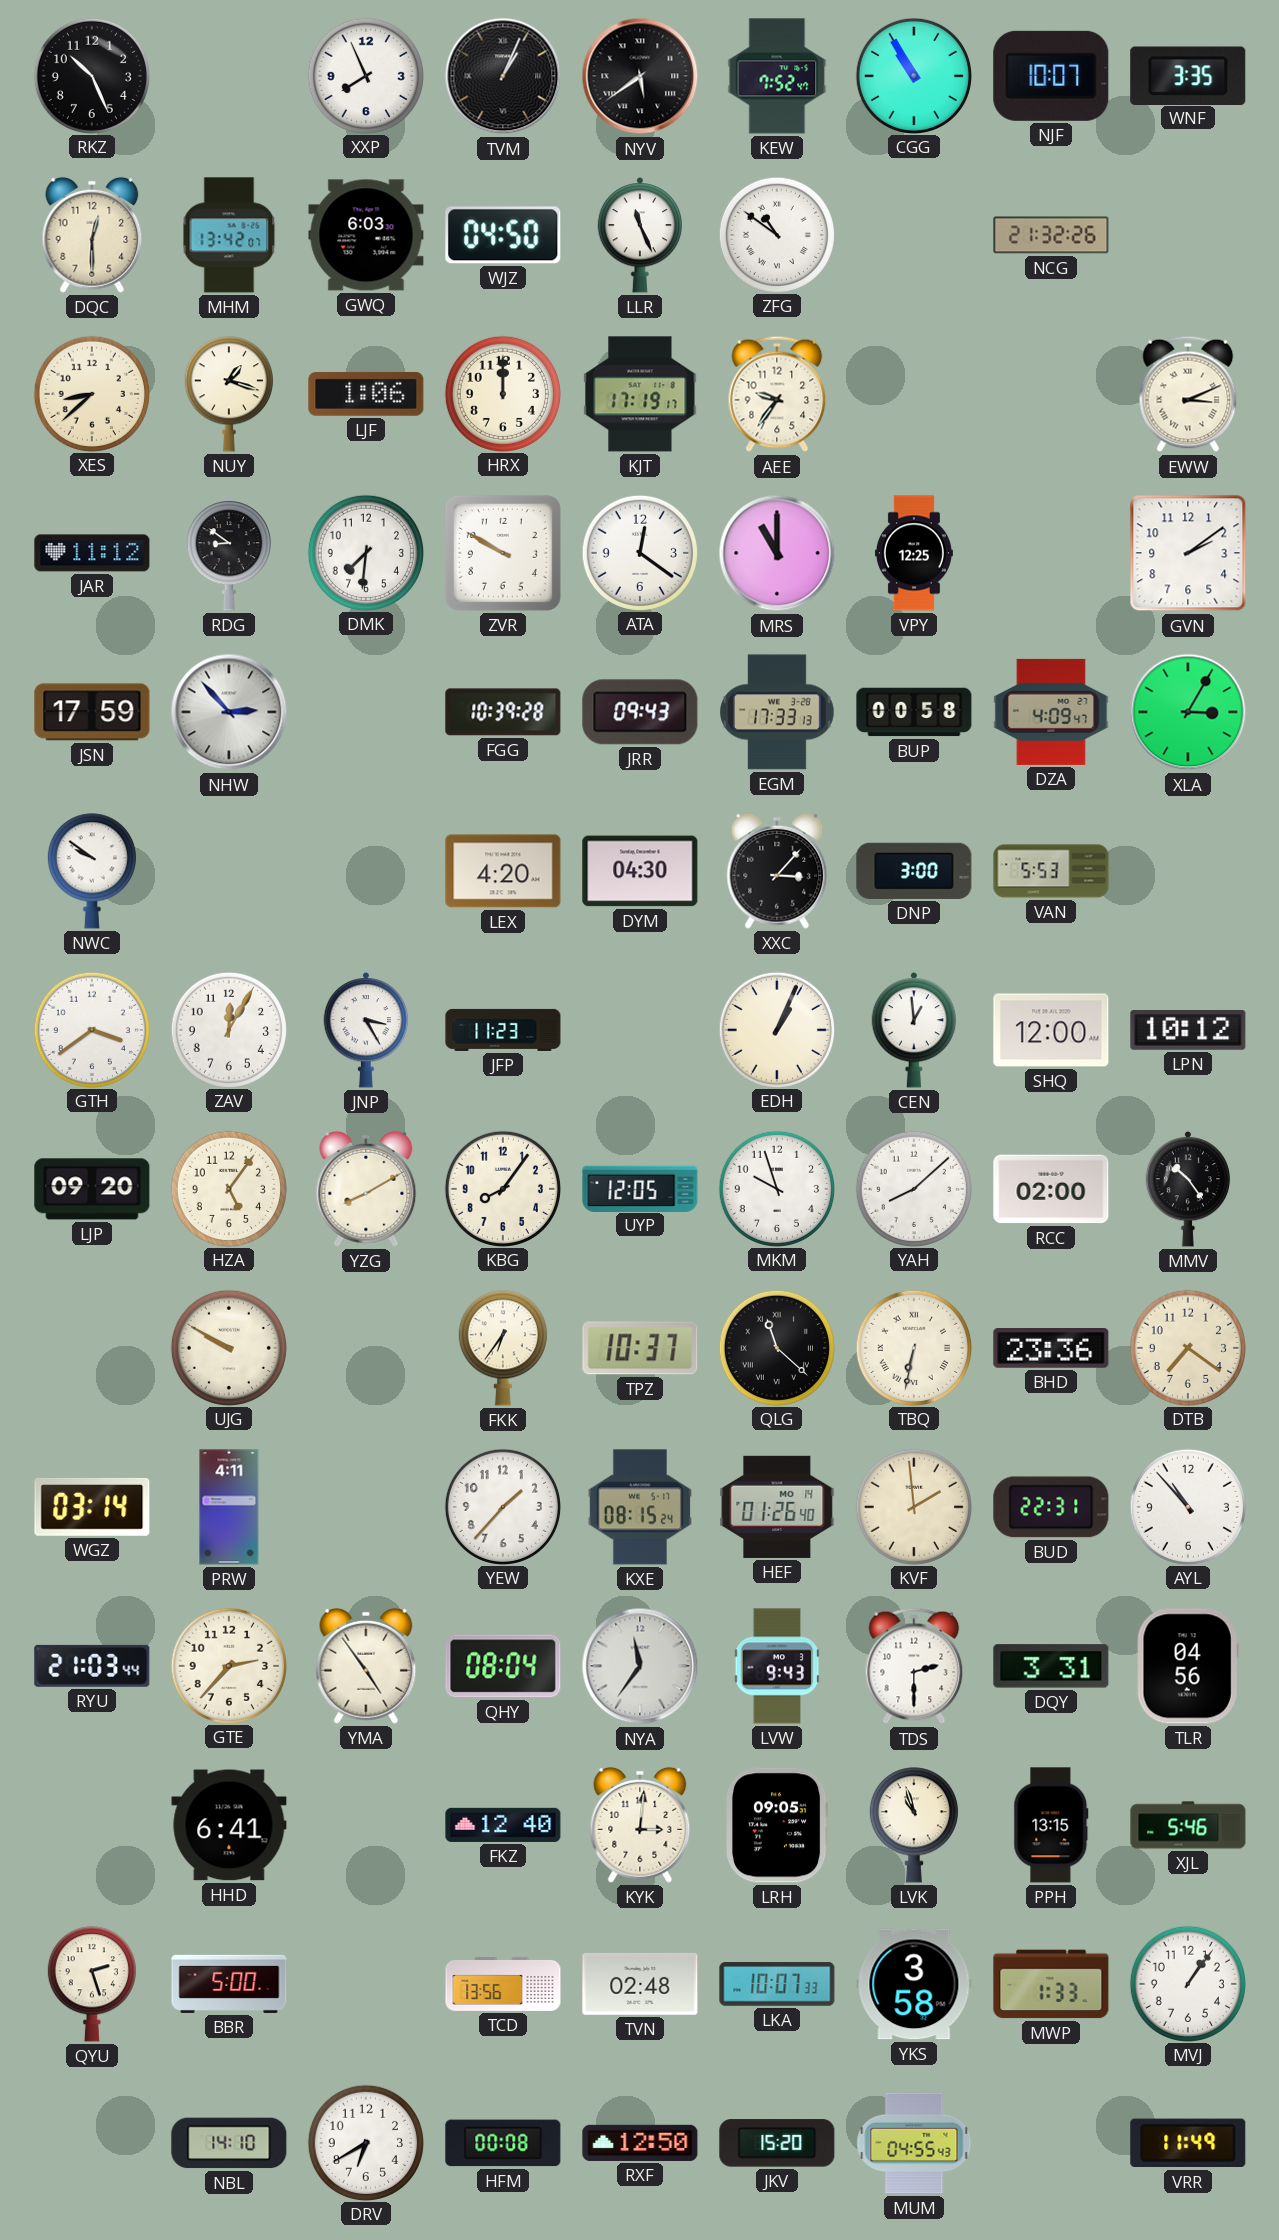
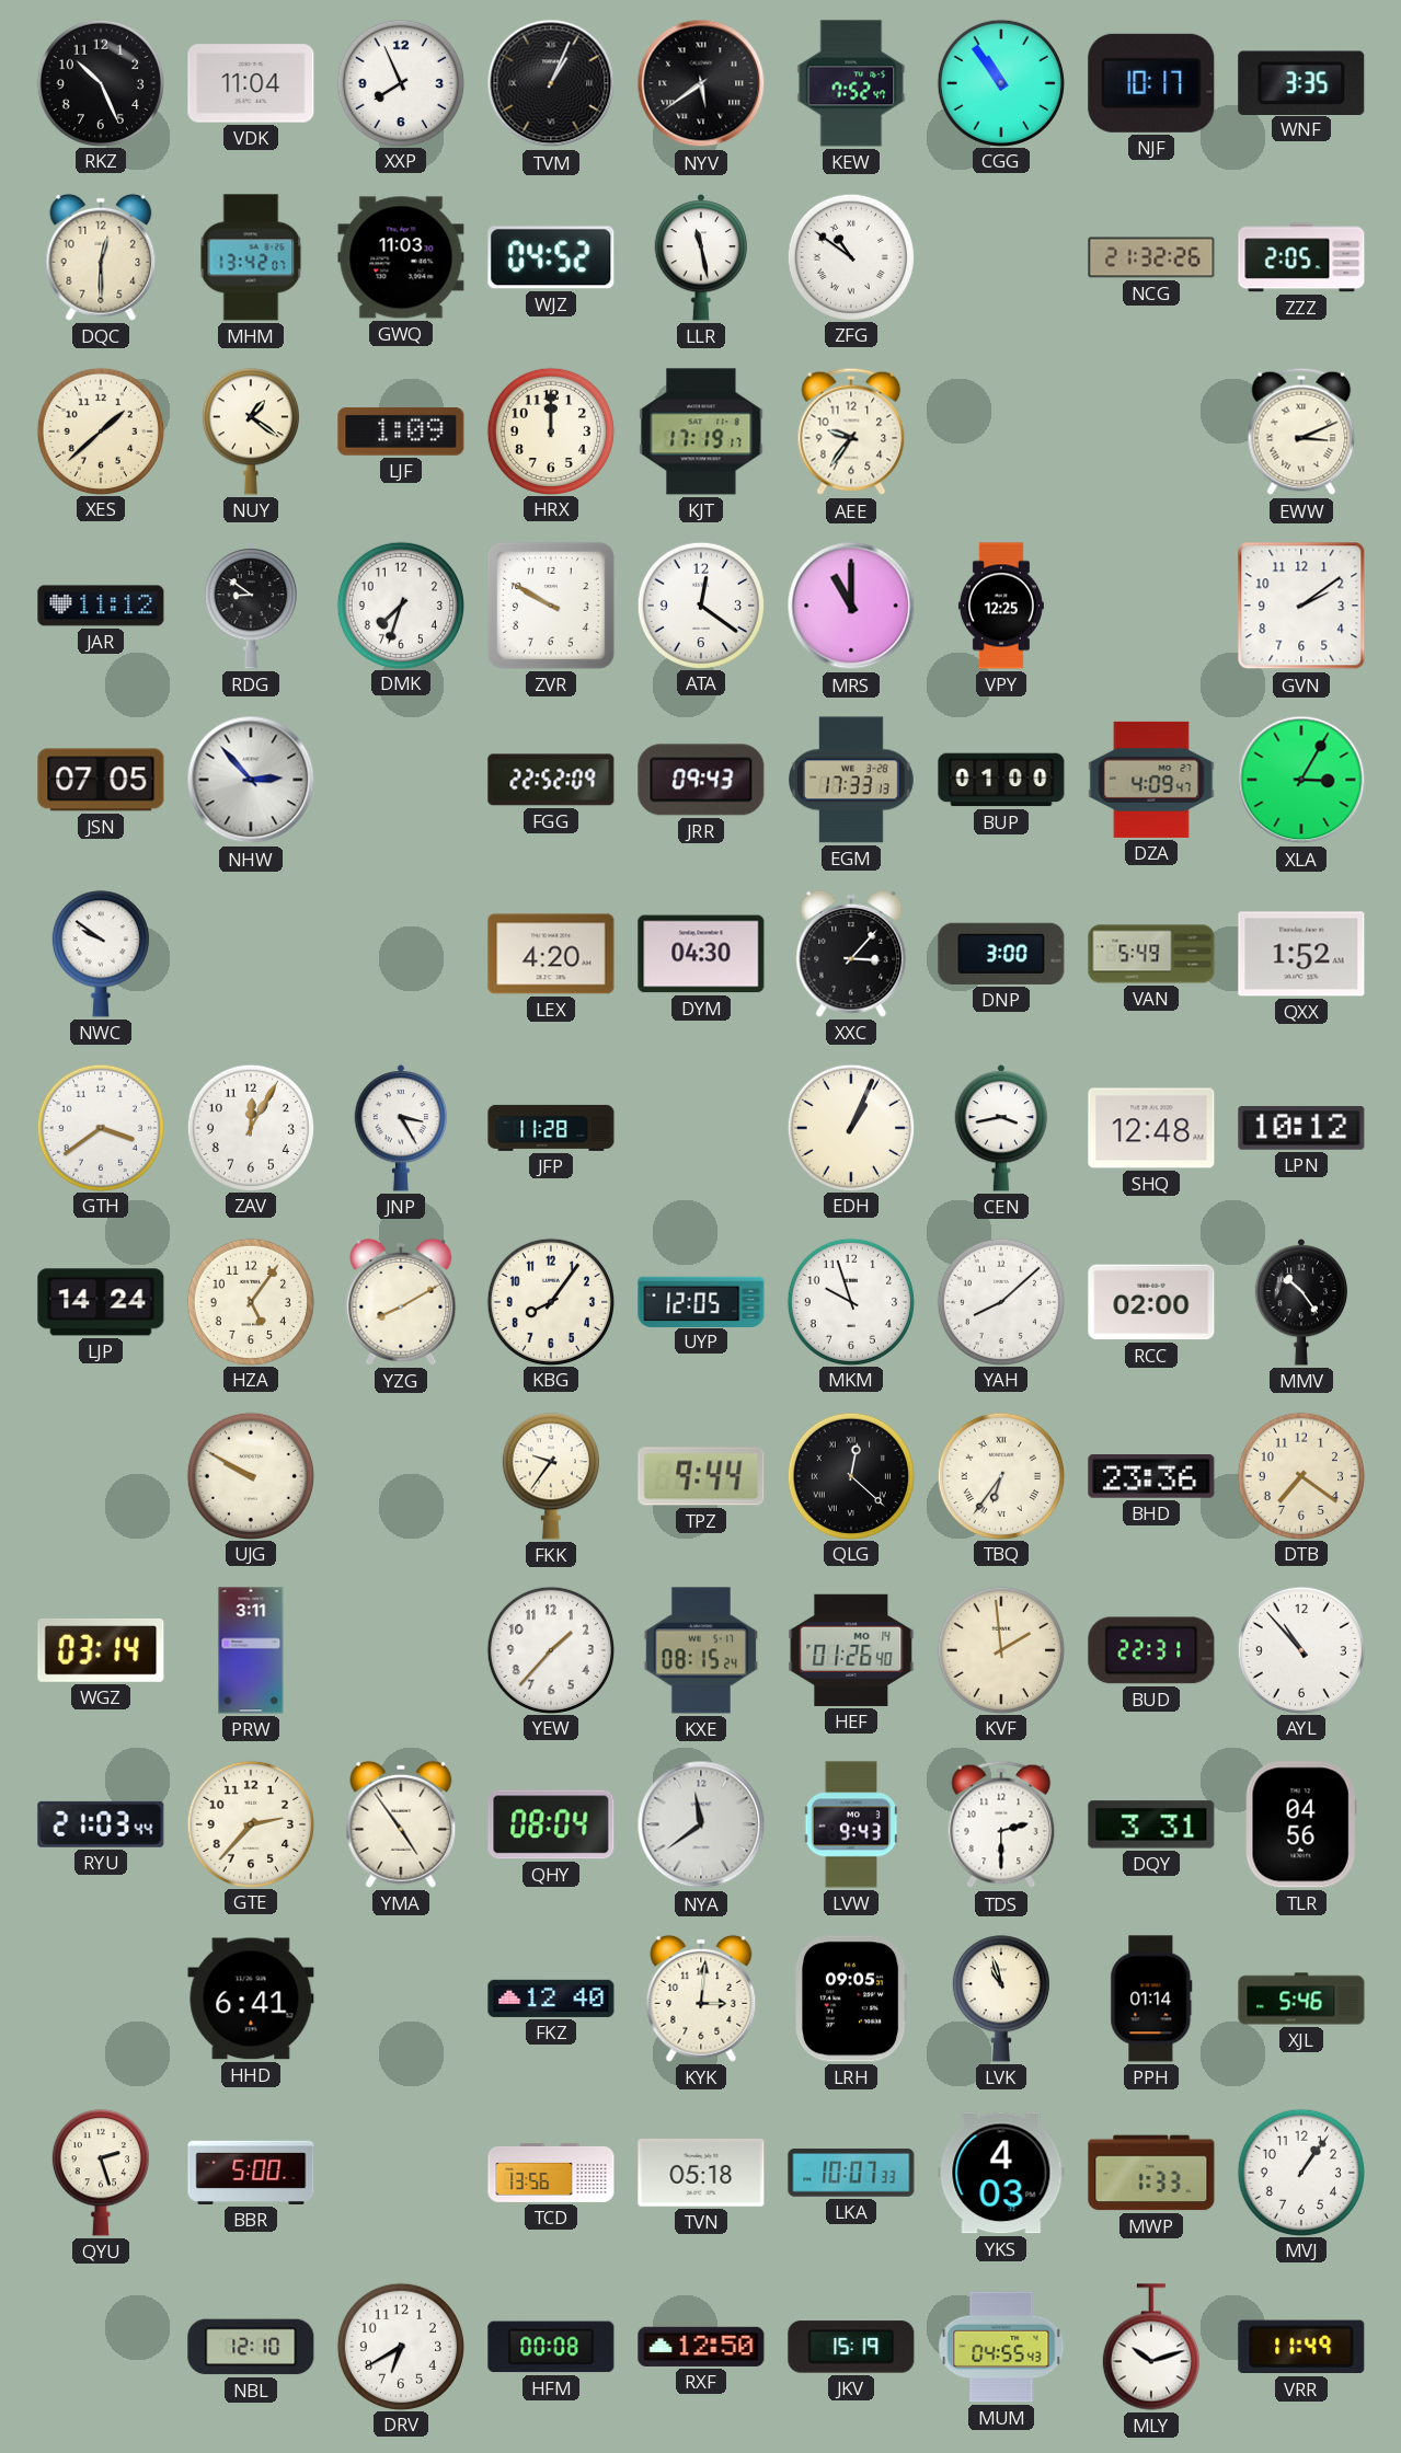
VDK: none -> 11:04 (251, 83)
CGG: 10:55 -> 10:54 (1000, 82)
NJF: 10:07 -> 10:17 (1151, 83)
GWQ: 6:03 -> 11:03 (401, 257)
WJZ: 04:50 -> 04:52 (551, 257)
LLR: 11:26 -> 11:28 (701, 258)
ZZZ: none -> 2:05 (1301, 257)
XES: 8:38 -> 1:38 (100, 430)
NUY: 1:18 -> 1:21 (251, 431)
LJF: 1:06 -> 1:09 (401, 431)
DMK: 7:31 -> 7:33 (400, 604)
JSN: 17:59 -> 07:05 (101, 780)
FGG: 10:39 -> 22:52 (551, 780)
BUP: 00:58 -> 01:00 (1001, 780)
VAN: 5:53 -> 5:49 (1151, 954)
QXX: none -> 1:52 (1301, 954)
JFP: 11:23 -> 11:28 (551, 1128)
CEN: 12:59 -> 3:43 (1001, 1129)
SHQ: 12:00 -> 12:48 (1151, 1128)
LJP: 09:20 -> 14:24 (101, 1302)
FKK: 6:36 -> 9:36 (551, 1476)
TPZ: 10:37 -> 9:44 (701, 1476)
QLG: 11:22 -> 12:22 (850, 1475)
TBQ: 6:32 -> 6:36 (1000, 1475)
PRW: 4:11 -> 3:11 (251, 1650)
NYA: 11:36 -> 11:39 (701, 1824)
PPH: 13:15 -> 01:14 (1151, 1999)
TVN: 02:48 -> 05:18 (701, 2173)
YKS: 3:58 -> 4:03 (1001, 2173)
NBL: 14:10 -> 12:10 (251, 2347)
JKV: 15:20 -> 15:19 (851, 2347)
MLY: none -> 10:12 (1151, 2347)
